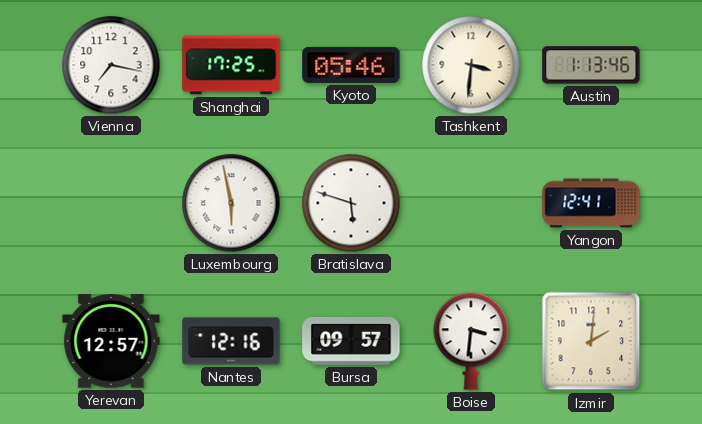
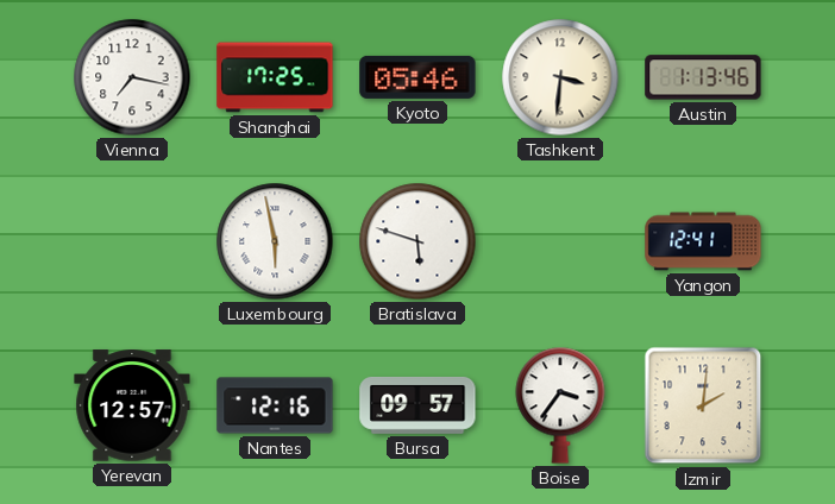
Boise: 3:31 -> 3:36 (560, 405)
